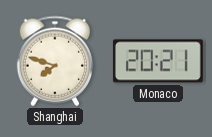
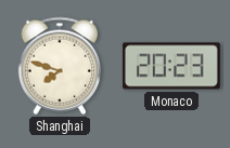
Monaco: 20:21 -> 20:23 (171, 66)
